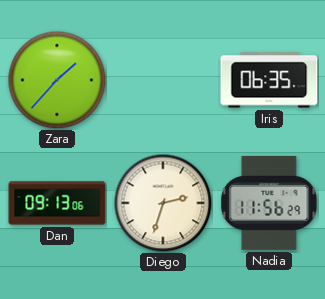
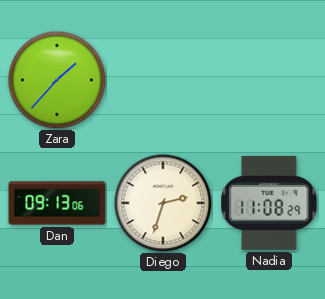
Iris: 06:35 -> none (269, 80)
Nadia: 11:56 -> 11:08 (269, 203)
